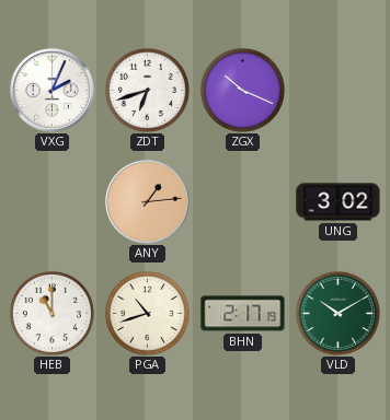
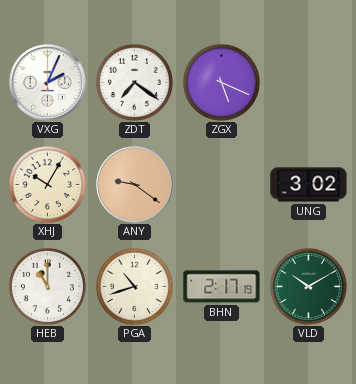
ZDT: 6:42 -> 7:21 (134, 82)
ZGX: 10:19 -> 5:19 (221, 82)
XHJ: none -> 10:05 (47, 184)
ANY: 1:14 -> 9:21 (135, 185)
